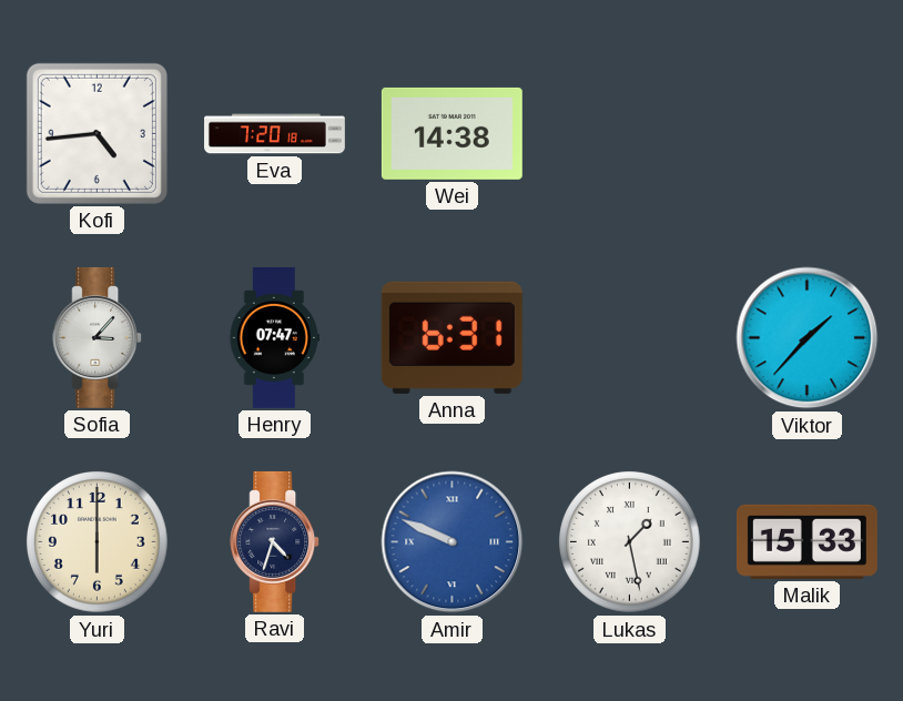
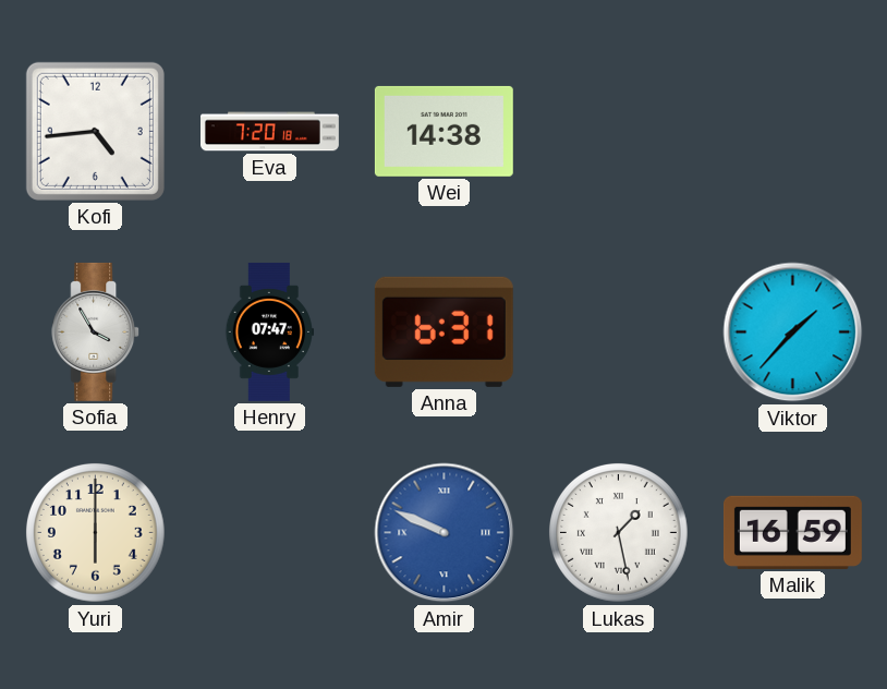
Sofia: 3:07 -> 3:55 (96, 331)
Ravi: 4:33 -> none (275, 541)
Malik: 15:33 -> 16:59 (792, 532)
